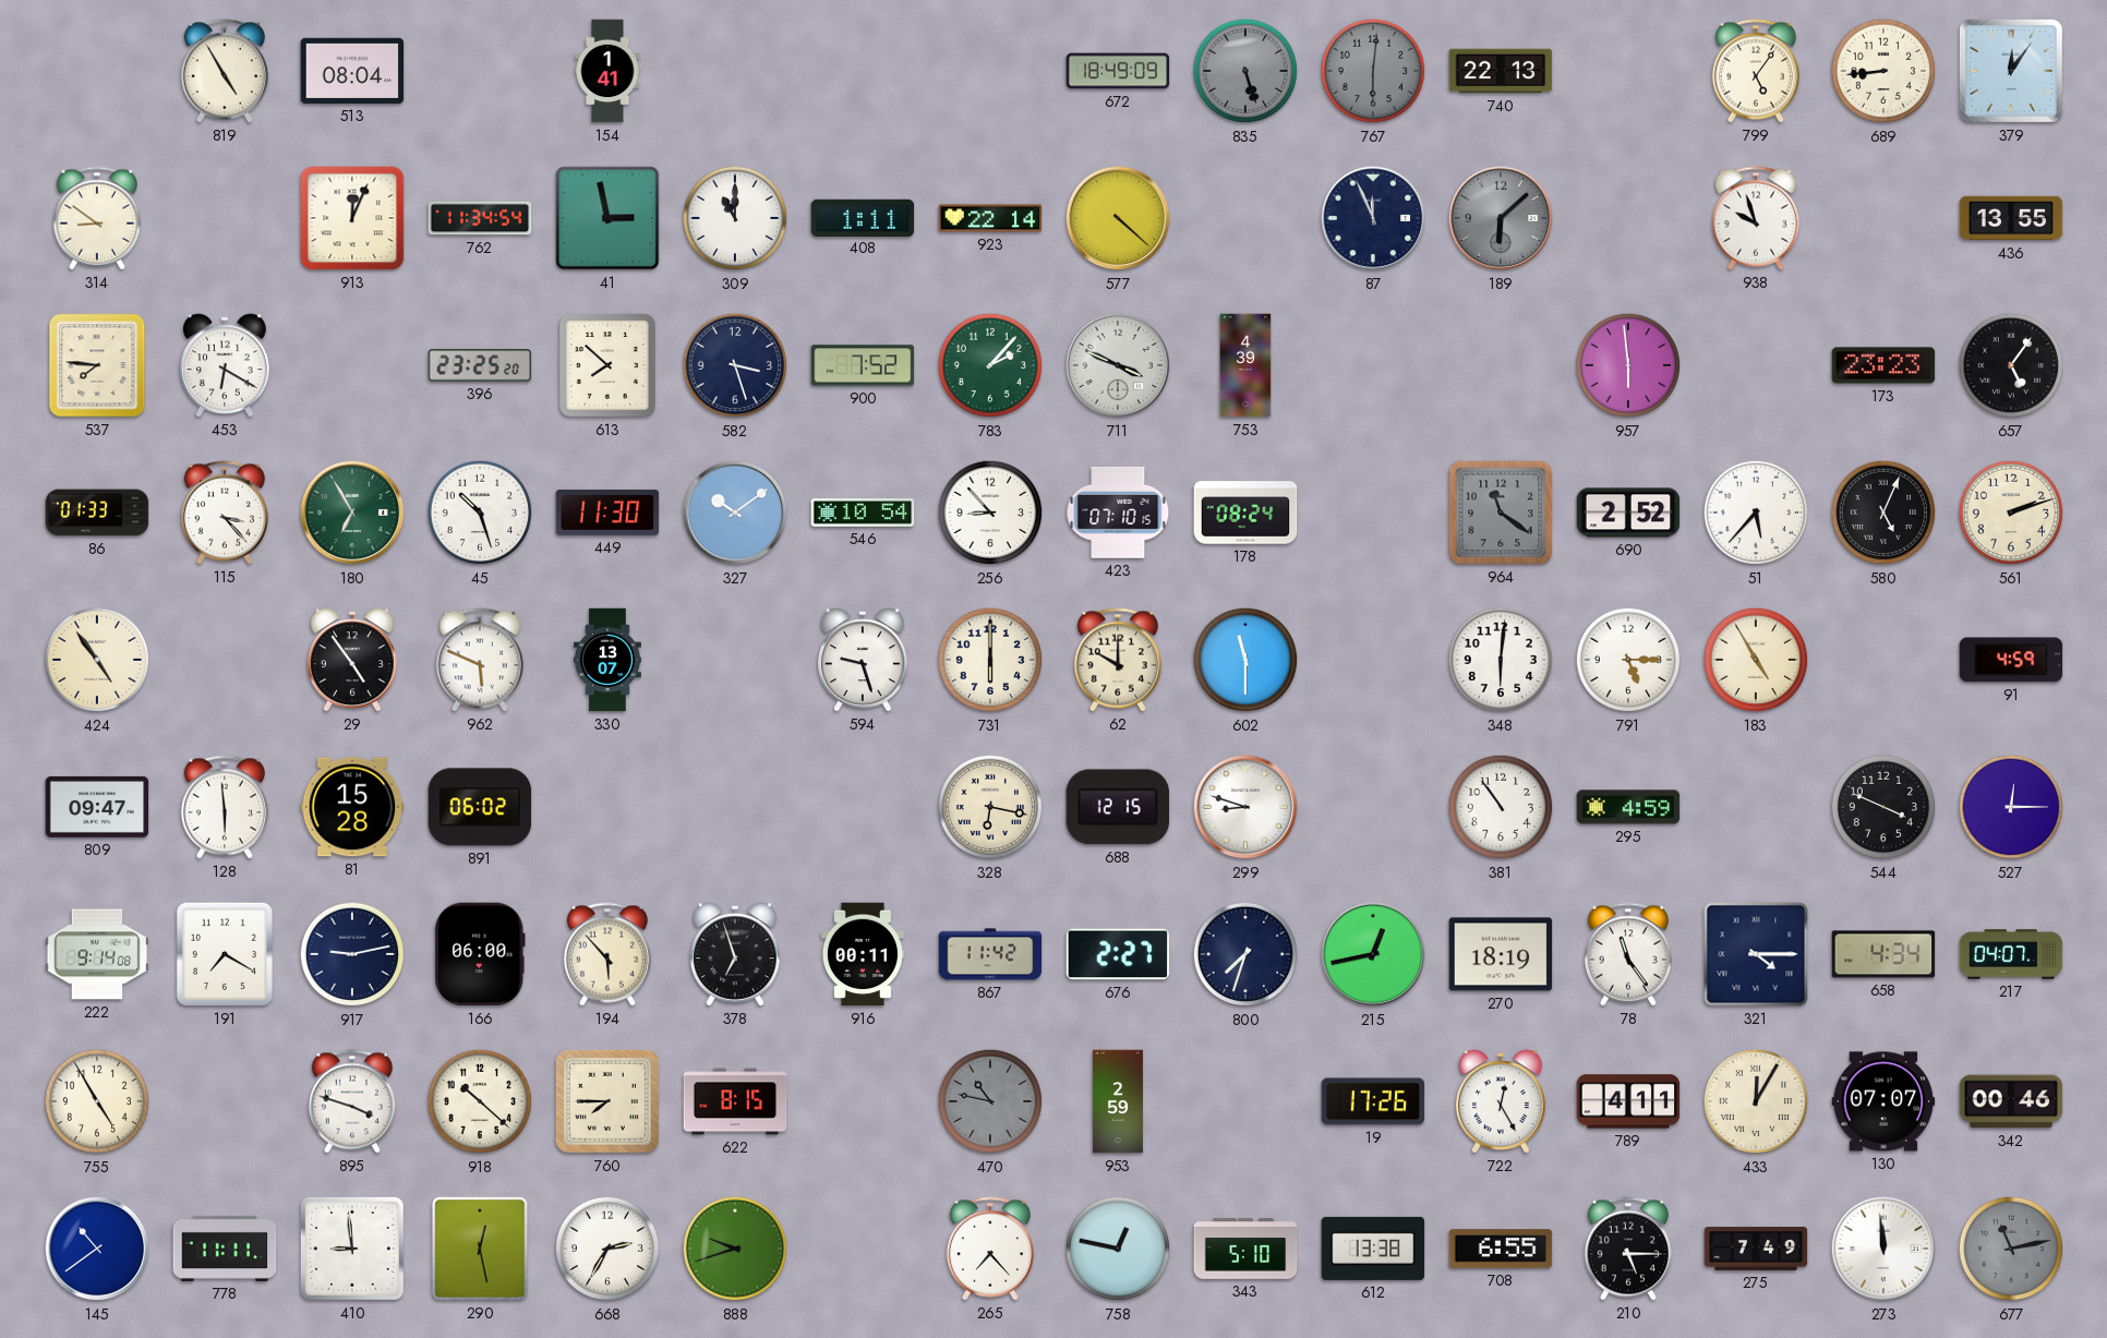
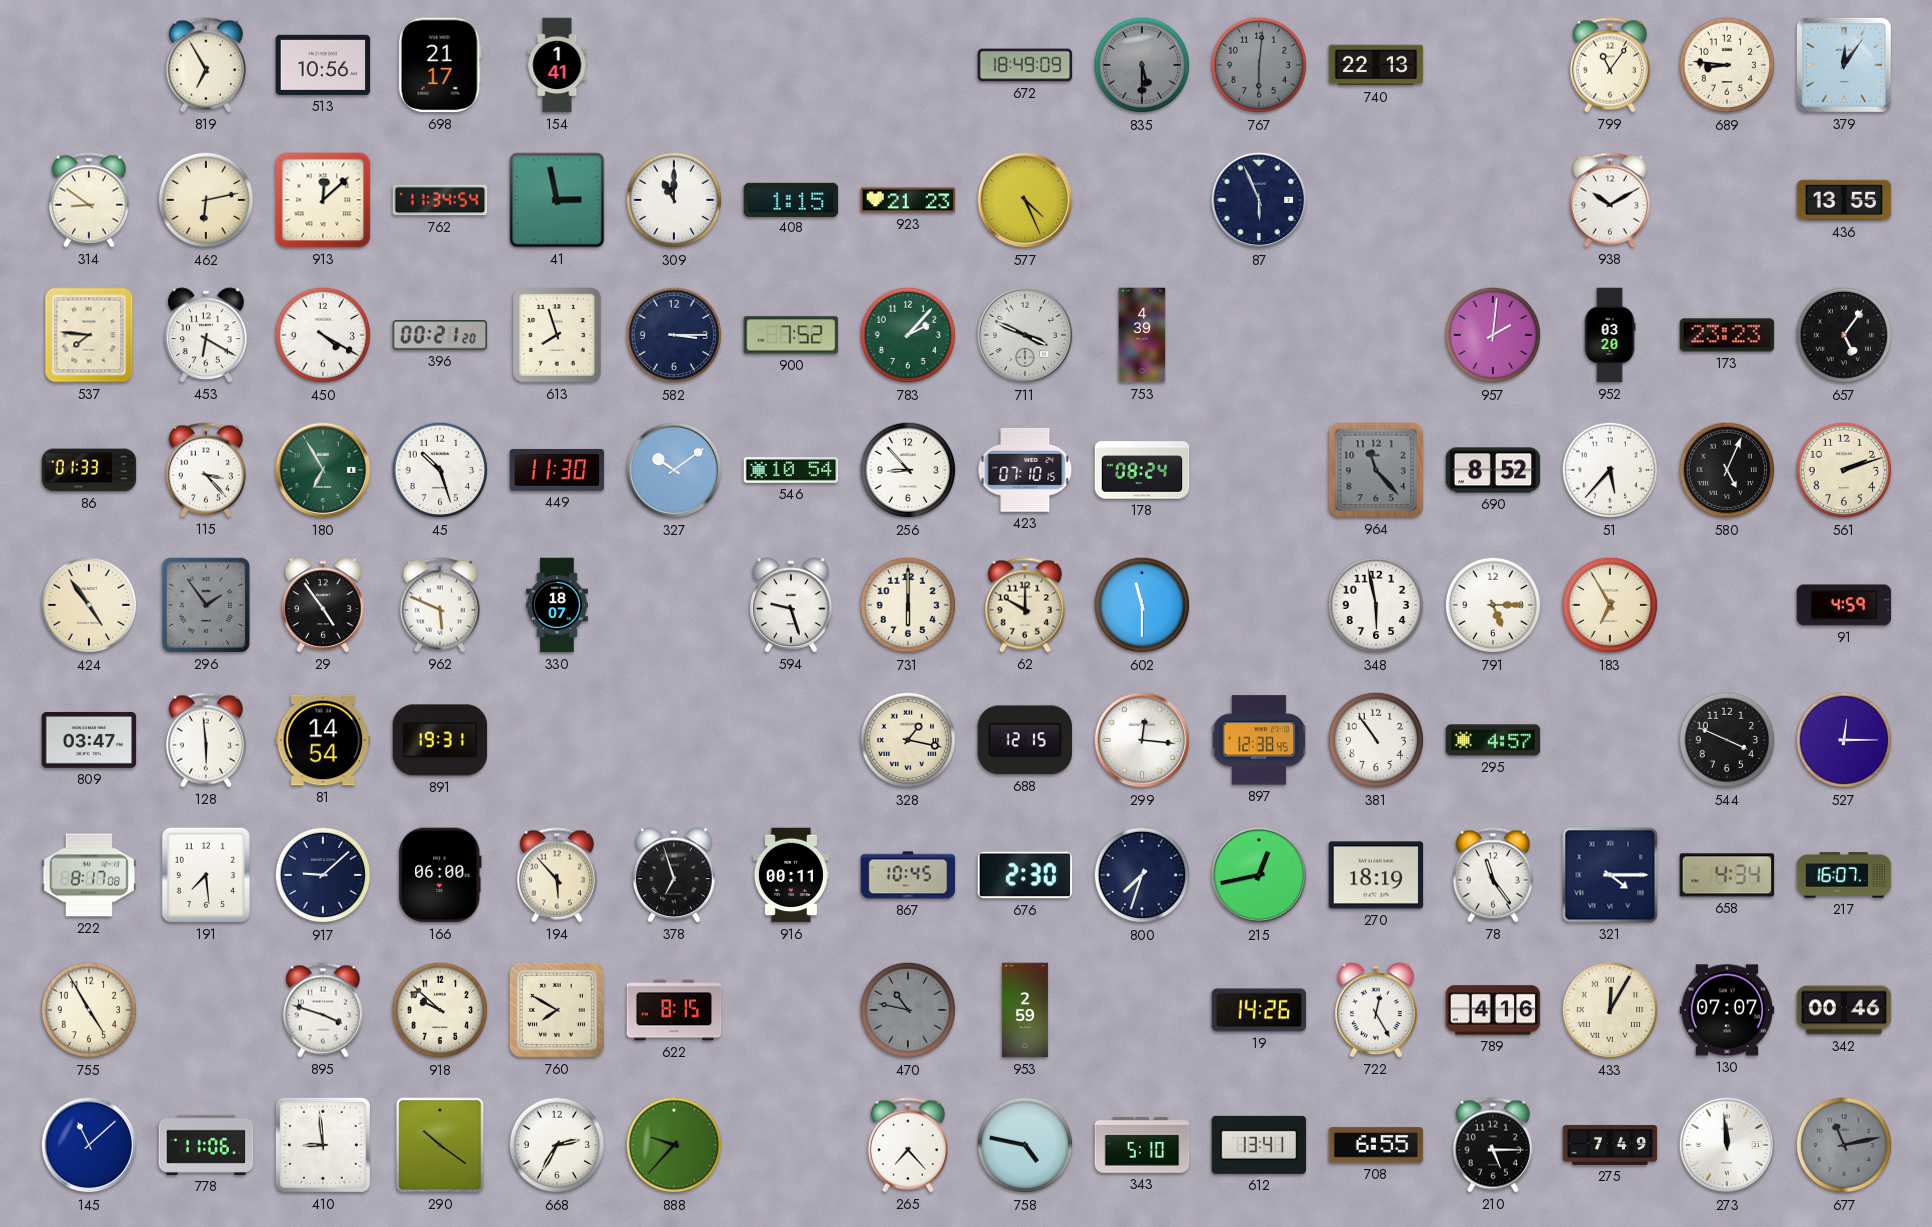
819: 4:55 -> 6:55 (206, 65)
513: 08:04 -> 10:56 (323, 65)
698: none -> 21:17 (440, 65)
835: 5:27 -> 5:30 (1142, 65)
799: 5:06 -> 11:06 (1610, 65)
689: 8:44 -> 8:46 (1727, 65)
462: none -> 6:13 (206, 200)
913: 12:04 -> 12:08 (323, 200)
408: 1:11 -> 1:15 (791, 199)
923: 22:14 -> 21:23 (908, 200)
577: 4:22 -> 4:26 (1025, 200)
87: 11:56 -> 5:56 (1259, 200)
189: 6:08 -> none (1501, 218)
938: 9:57 -> 10:10 (1610, 200)
450: none -> 4:20 (323, 335)
396: 23:25 -> 00:21 (440, 335)
613: 7:52 -> 7:57 (557, 335)
582: 3:27 -> 3:15 (674, 335)
957: 5:59 -> 2:01 (1493, 335)
952: none -> 03:20 (1610, 335)
964: 11:21 -> 11:23 (1376, 470)
690: 2:52 -> 8:52 (1493, 470)
296: none -> 1:54 (206, 605)
330: 13:07 -> 18:07 (557, 605)
348: 6:01 -> 5:58 (1376, 605)
183: 4:55 -> 6:55 (1610, 605)
809: 09:47 -> 03:47 (89, 740)
81: 15:28 -> 14:54 (323, 740)
891: 06:02 -> 19:31 (440, 740)
328: 6:17 -> 1:17 (908, 740)
299: 8:48 -> 12:16 (1142, 740)
897: none -> 12:38 (1259, 740)
295: 4:59 -> 4:57 (1493, 740)
222: 9:14 -> 8:17 (89, 875)
191: 7:20 -> 7:29 (206, 875)
917: 9:13 -> 9:08 (323, 875)
867: 11:42 -> 10:45 (908, 875)
676: 2:27 -> 2:30 (1025, 875)
217: 04:07 -> 16:07 (1844, 875)
918: 10:22 -> 9:52 (440, 1010)
760: 7:45 -> 7:50 (557, 1010)
19: 17:26 -> 14:26 (1259, 1010)
789: 4:11 -> 4:16 (1493, 1010)
145: 10:39 -> 11:08 (89, 1145)
778: 11:11 -> 11:06 (206, 1145)
290: 12:28 -> 10:21 (440, 1145)
888: 9:42 -> 9:37 (674, 1145)
758: 12:47 -> 4:47 (1025, 1145)
612: 13:38 -> 13:41 (1259, 1145)
